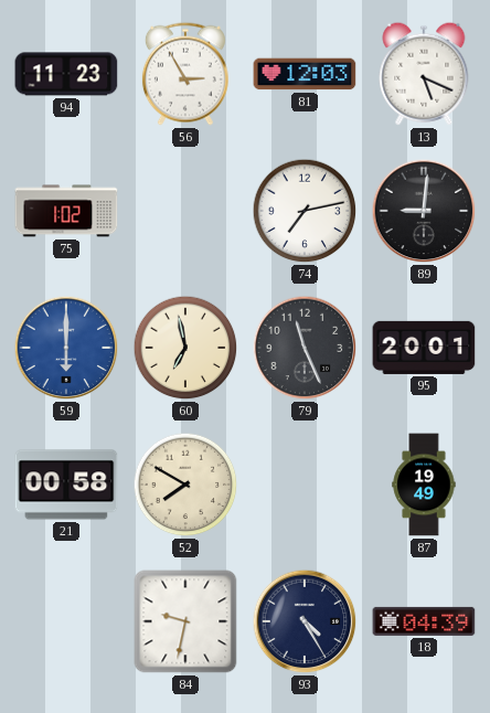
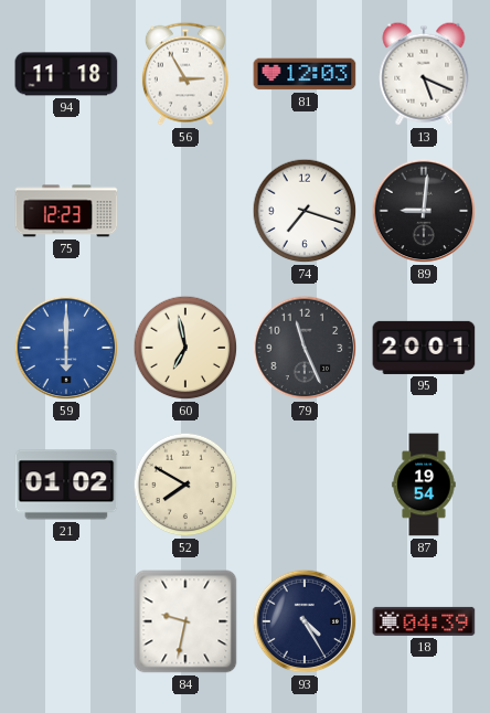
94: 11:23 -> 11:18 (66, 74)
75: 1:02 -> 12:23 (66, 211)
74: 7:13 -> 7:18 (305, 211)
21: 00:58 -> 01:02 (66, 485)
87: 19:49 -> 19:54 (424, 485)
